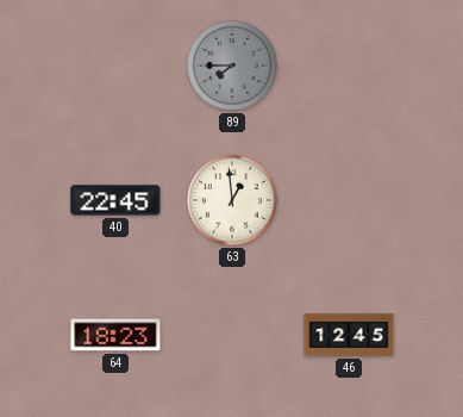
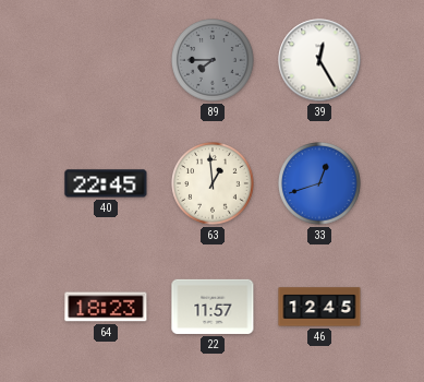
39: none -> 12:25 (319, 60)
33: none -> 12:42 (319, 183)
22: none -> 11:57 (213, 307)
